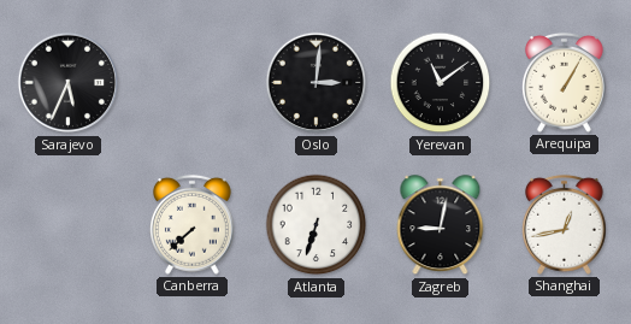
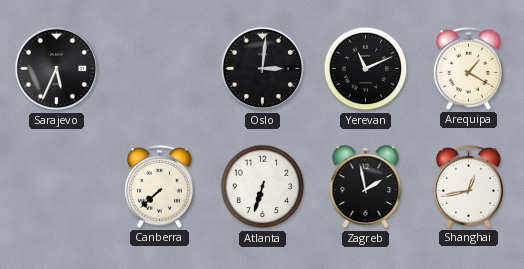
Yerevan: 11:09 -> 11:11 (366, 69)
Arequipa: 1:05 -> 1:20 (468, 68)
Zagreb: 9:02 -> 1:58 (366, 187)
